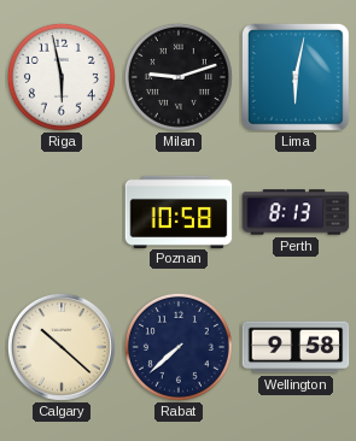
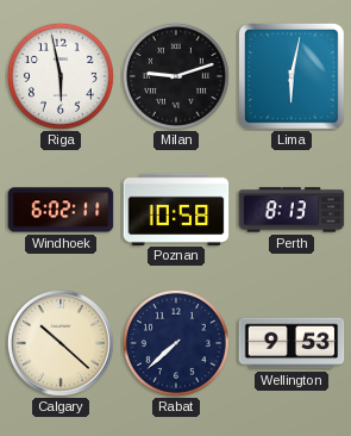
Windhoek: none -> 6:02 (61, 210)
Wellington: 9:58 -> 9:53 (292, 343)
